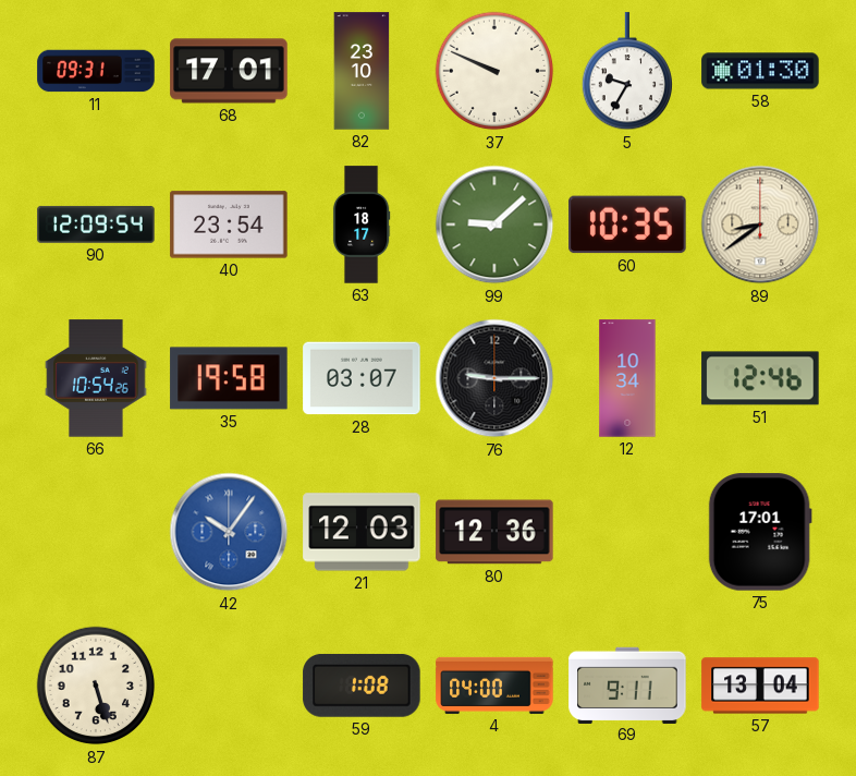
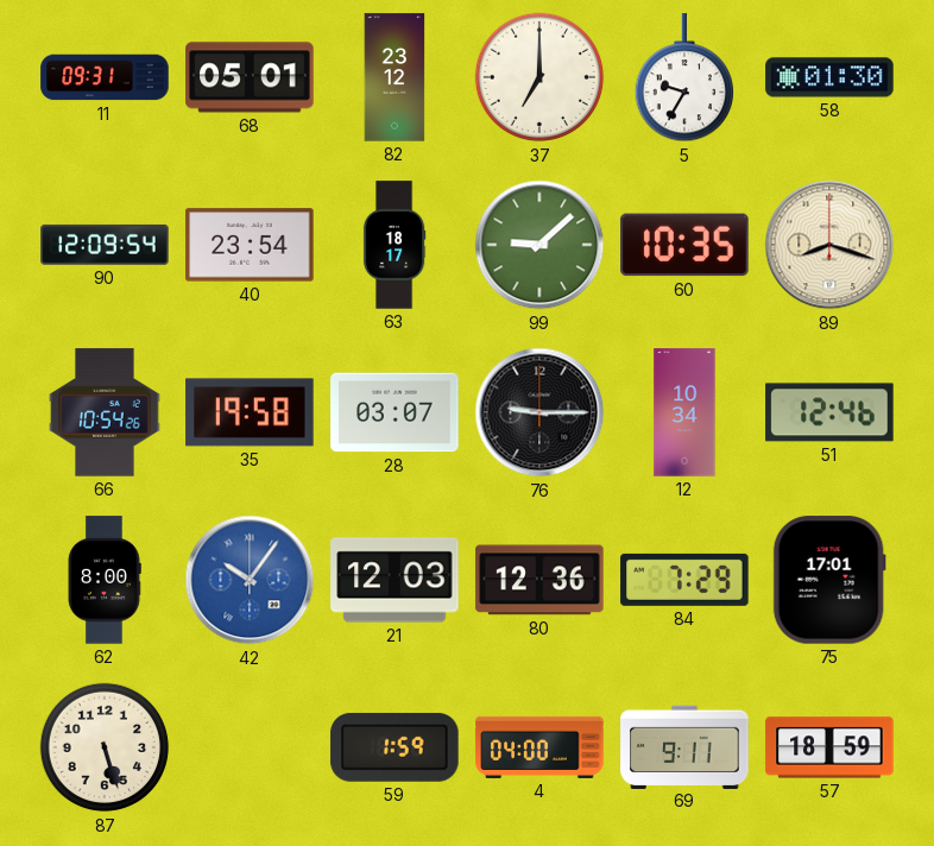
68: 17:01 -> 05:01 (250, 77)
82: 23:10 -> 23:12 (395, 77)
37: 9:49 -> 7:00 (539, 77)
89: 8:39 -> 8:18 (829, 245)
62: none -> 8:00 (105, 580)
84: none -> 7:29 (684, 580)
59: 1:08 -> 1:59 (395, 747)
57: 13:04 -> 18:59 (829, 747)
